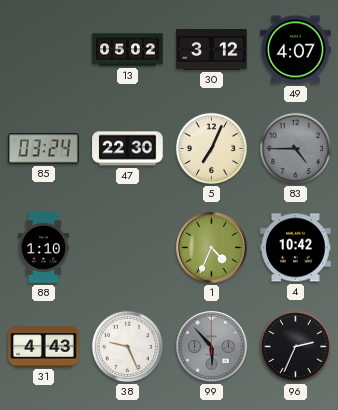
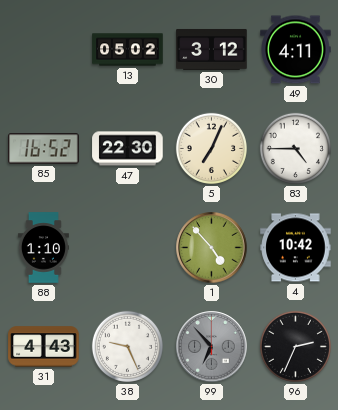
49: 4:07 -> 4:11 (296, 50)
85: 03:24 -> 16:52 (44, 149)
83 dial: grey -> white (295, 148)
1: 4:34 -> 4:53 (212, 248)
99: 5:53 -> 6:53 (212, 347)
